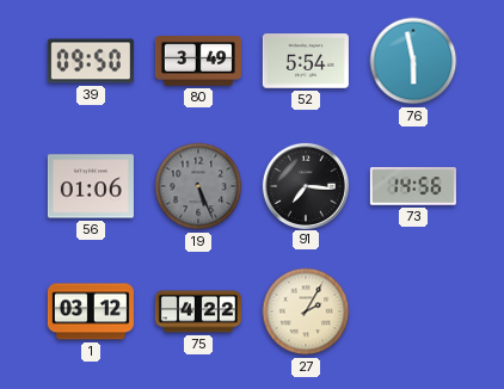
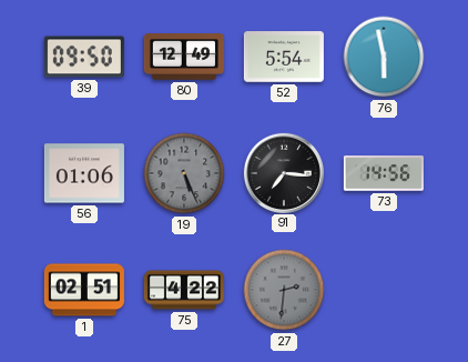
80: 3:49 -> 12:49 (184, 57)
1: 03:12 -> 02:51 (84, 290)
27: 2:05 -> 2:31 (284, 290)
27 dial: cream -> grey (284, 290)
